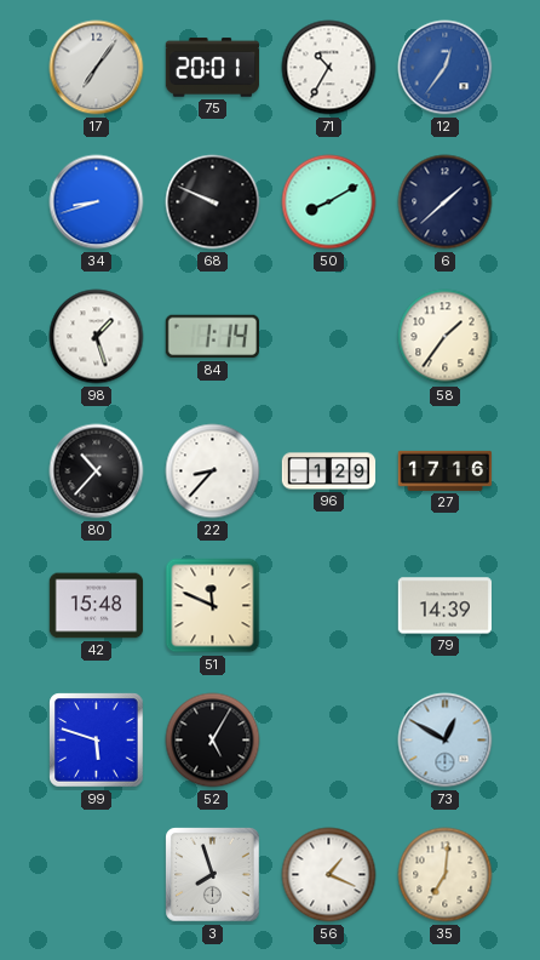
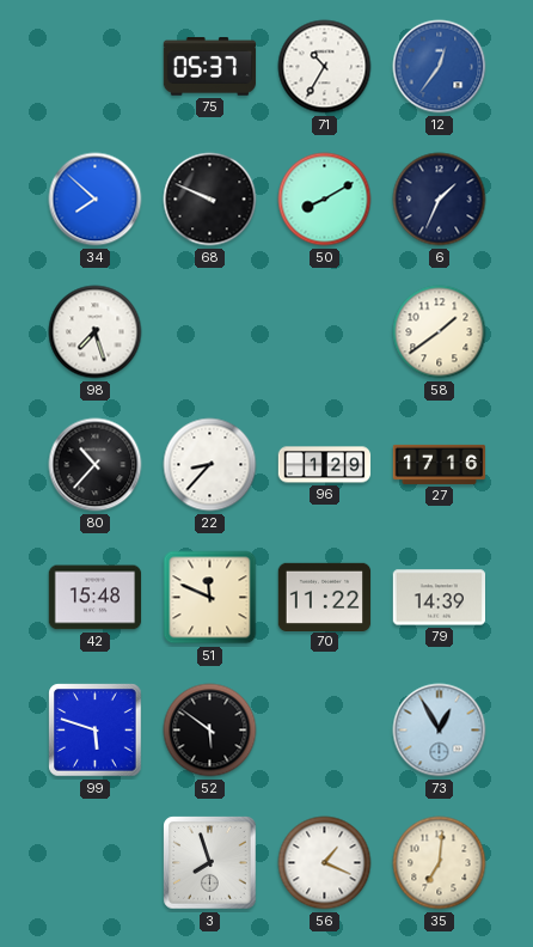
17: 7:06 -> none (97, 68)
75: 20:01 -> 05:37 (210, 67)
34: 8:42 -> 7:52 (96, 200)
6: 1:38 -> 1:34 (440, 200)
98: 1:27 -> 7:27 (96, 332)
84: 1:14 -> none (212, 337)
58: 1:36 -> 1:39 (440, 332)
70: none -> 11:22 (325, 597)
52: 5:05 -> 5:51 (210, 731)
73: 12:50 -> 12:55 (440, 731)
